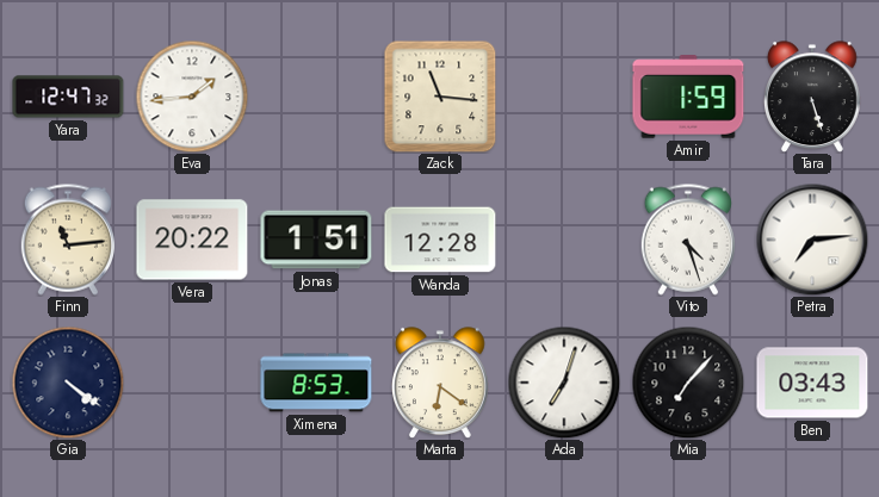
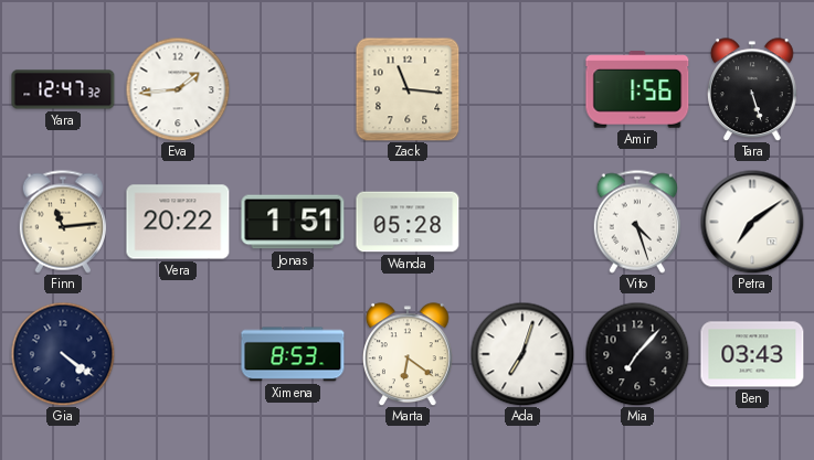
Amir: 1:59 -> 1:56 (637, 89)
Wanda: 12:28 -> 05:28 (408, 222)
Petra: 7:14 -> 7:09 (752, 222)
